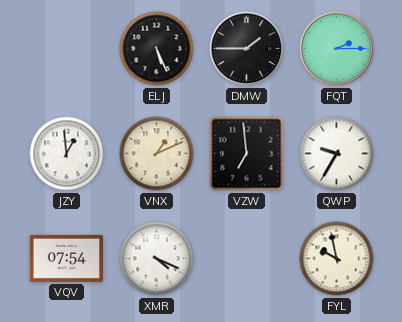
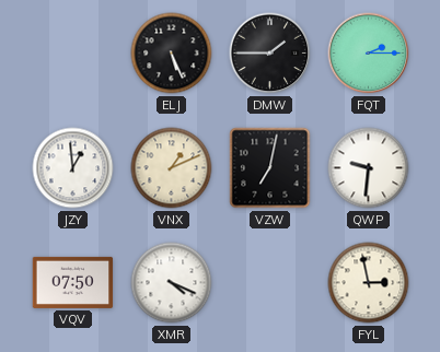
VZW: 6:59 -> 7:02 (270, 168)
QWP: 9:35 -> 9:31 (369, 168)
VQV: 07:54 -> 07:50 (73, 282)
FYL: 9:58 -> 2:58 (369, 283)
